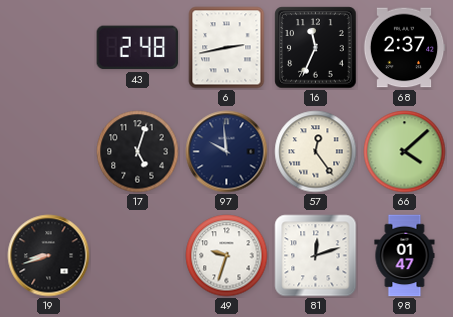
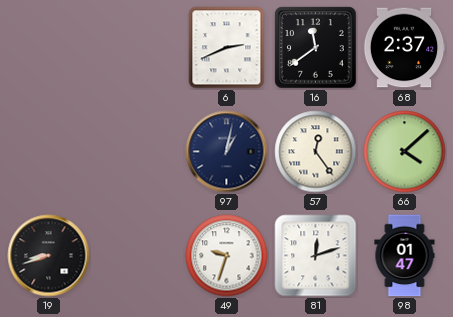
43: 2:48 -> none (138, 48)
6: 2:43 -> 2:41 (227, 48)
16: 11:34 -> 11:39 (316, 48)
17: 5:03 -> none (138, 152)
97: 9:59 -> 1:02 (227, 152)
